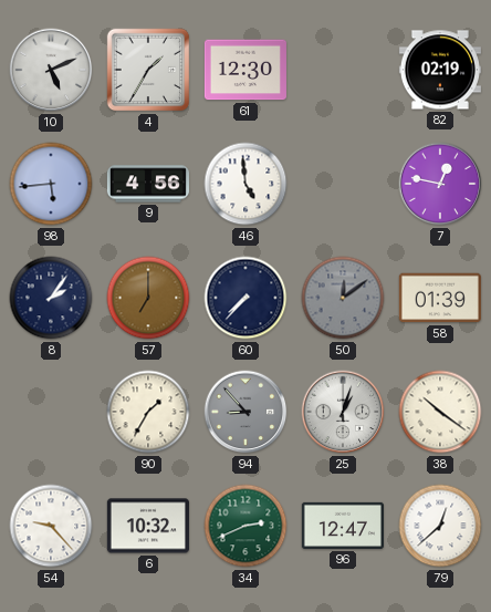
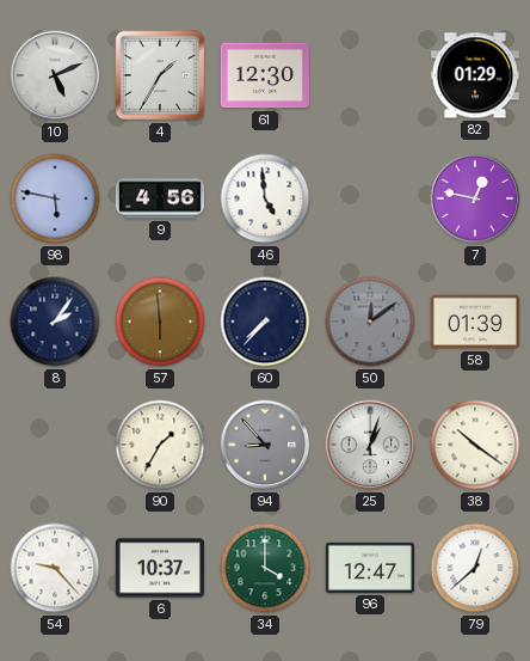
82: 02:19 -> 01:29 (475, 75)
98: 5:44 -> 5:47 (55, 198)
57: 7:00 -> 5:59 (160, 322)
6: 10:32 -> 10:37 (160, 568)
34: 2:41 -> 4:00 (265, 568)
